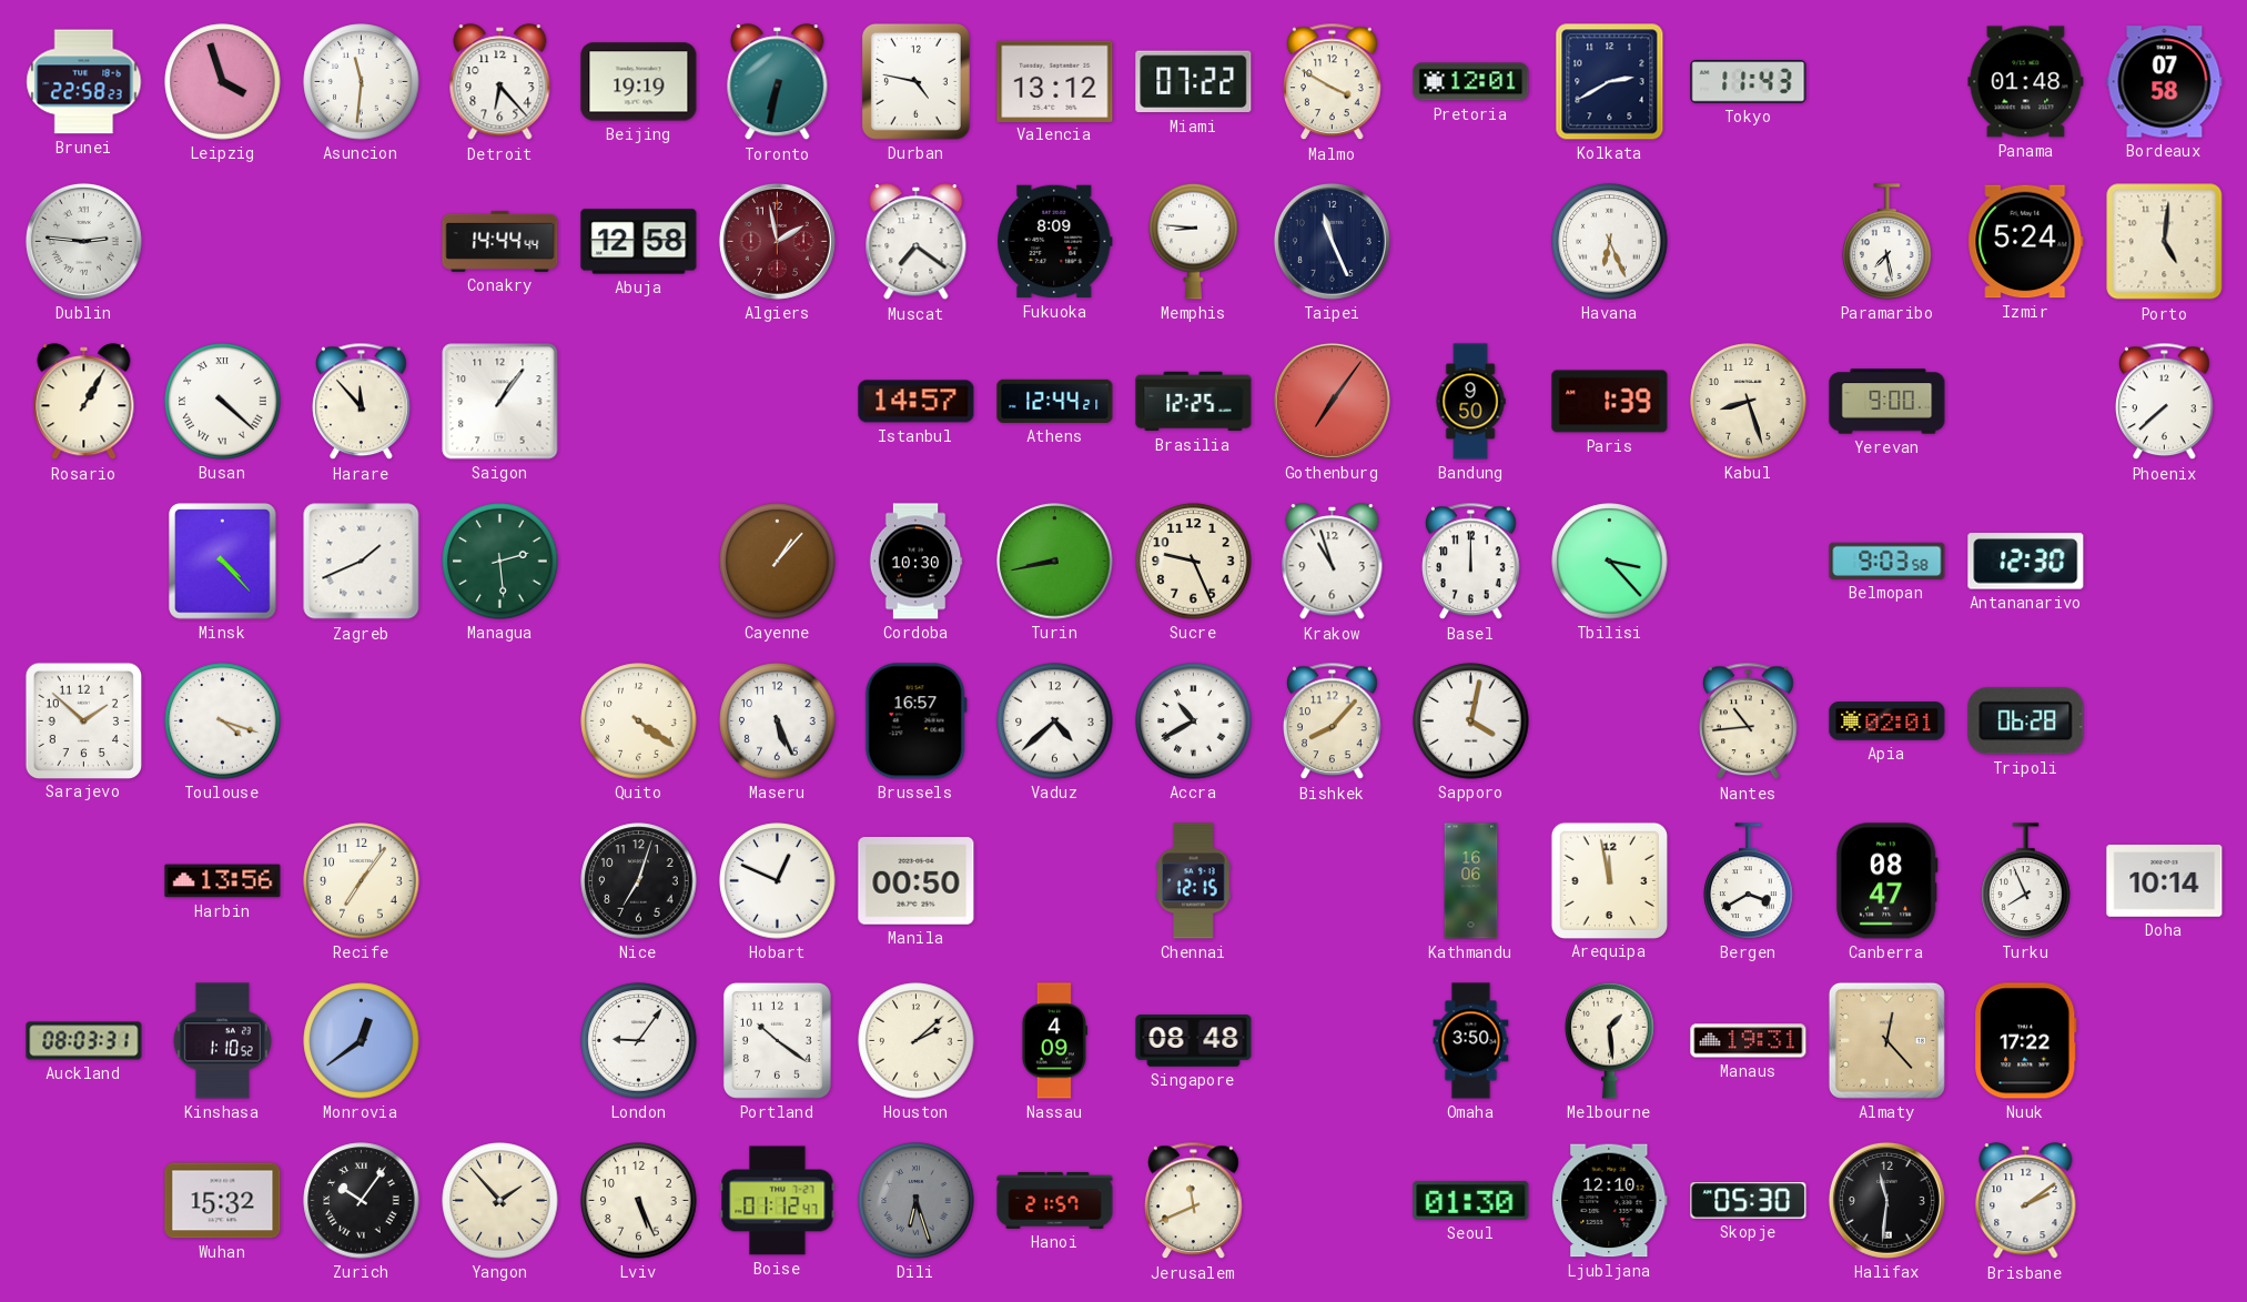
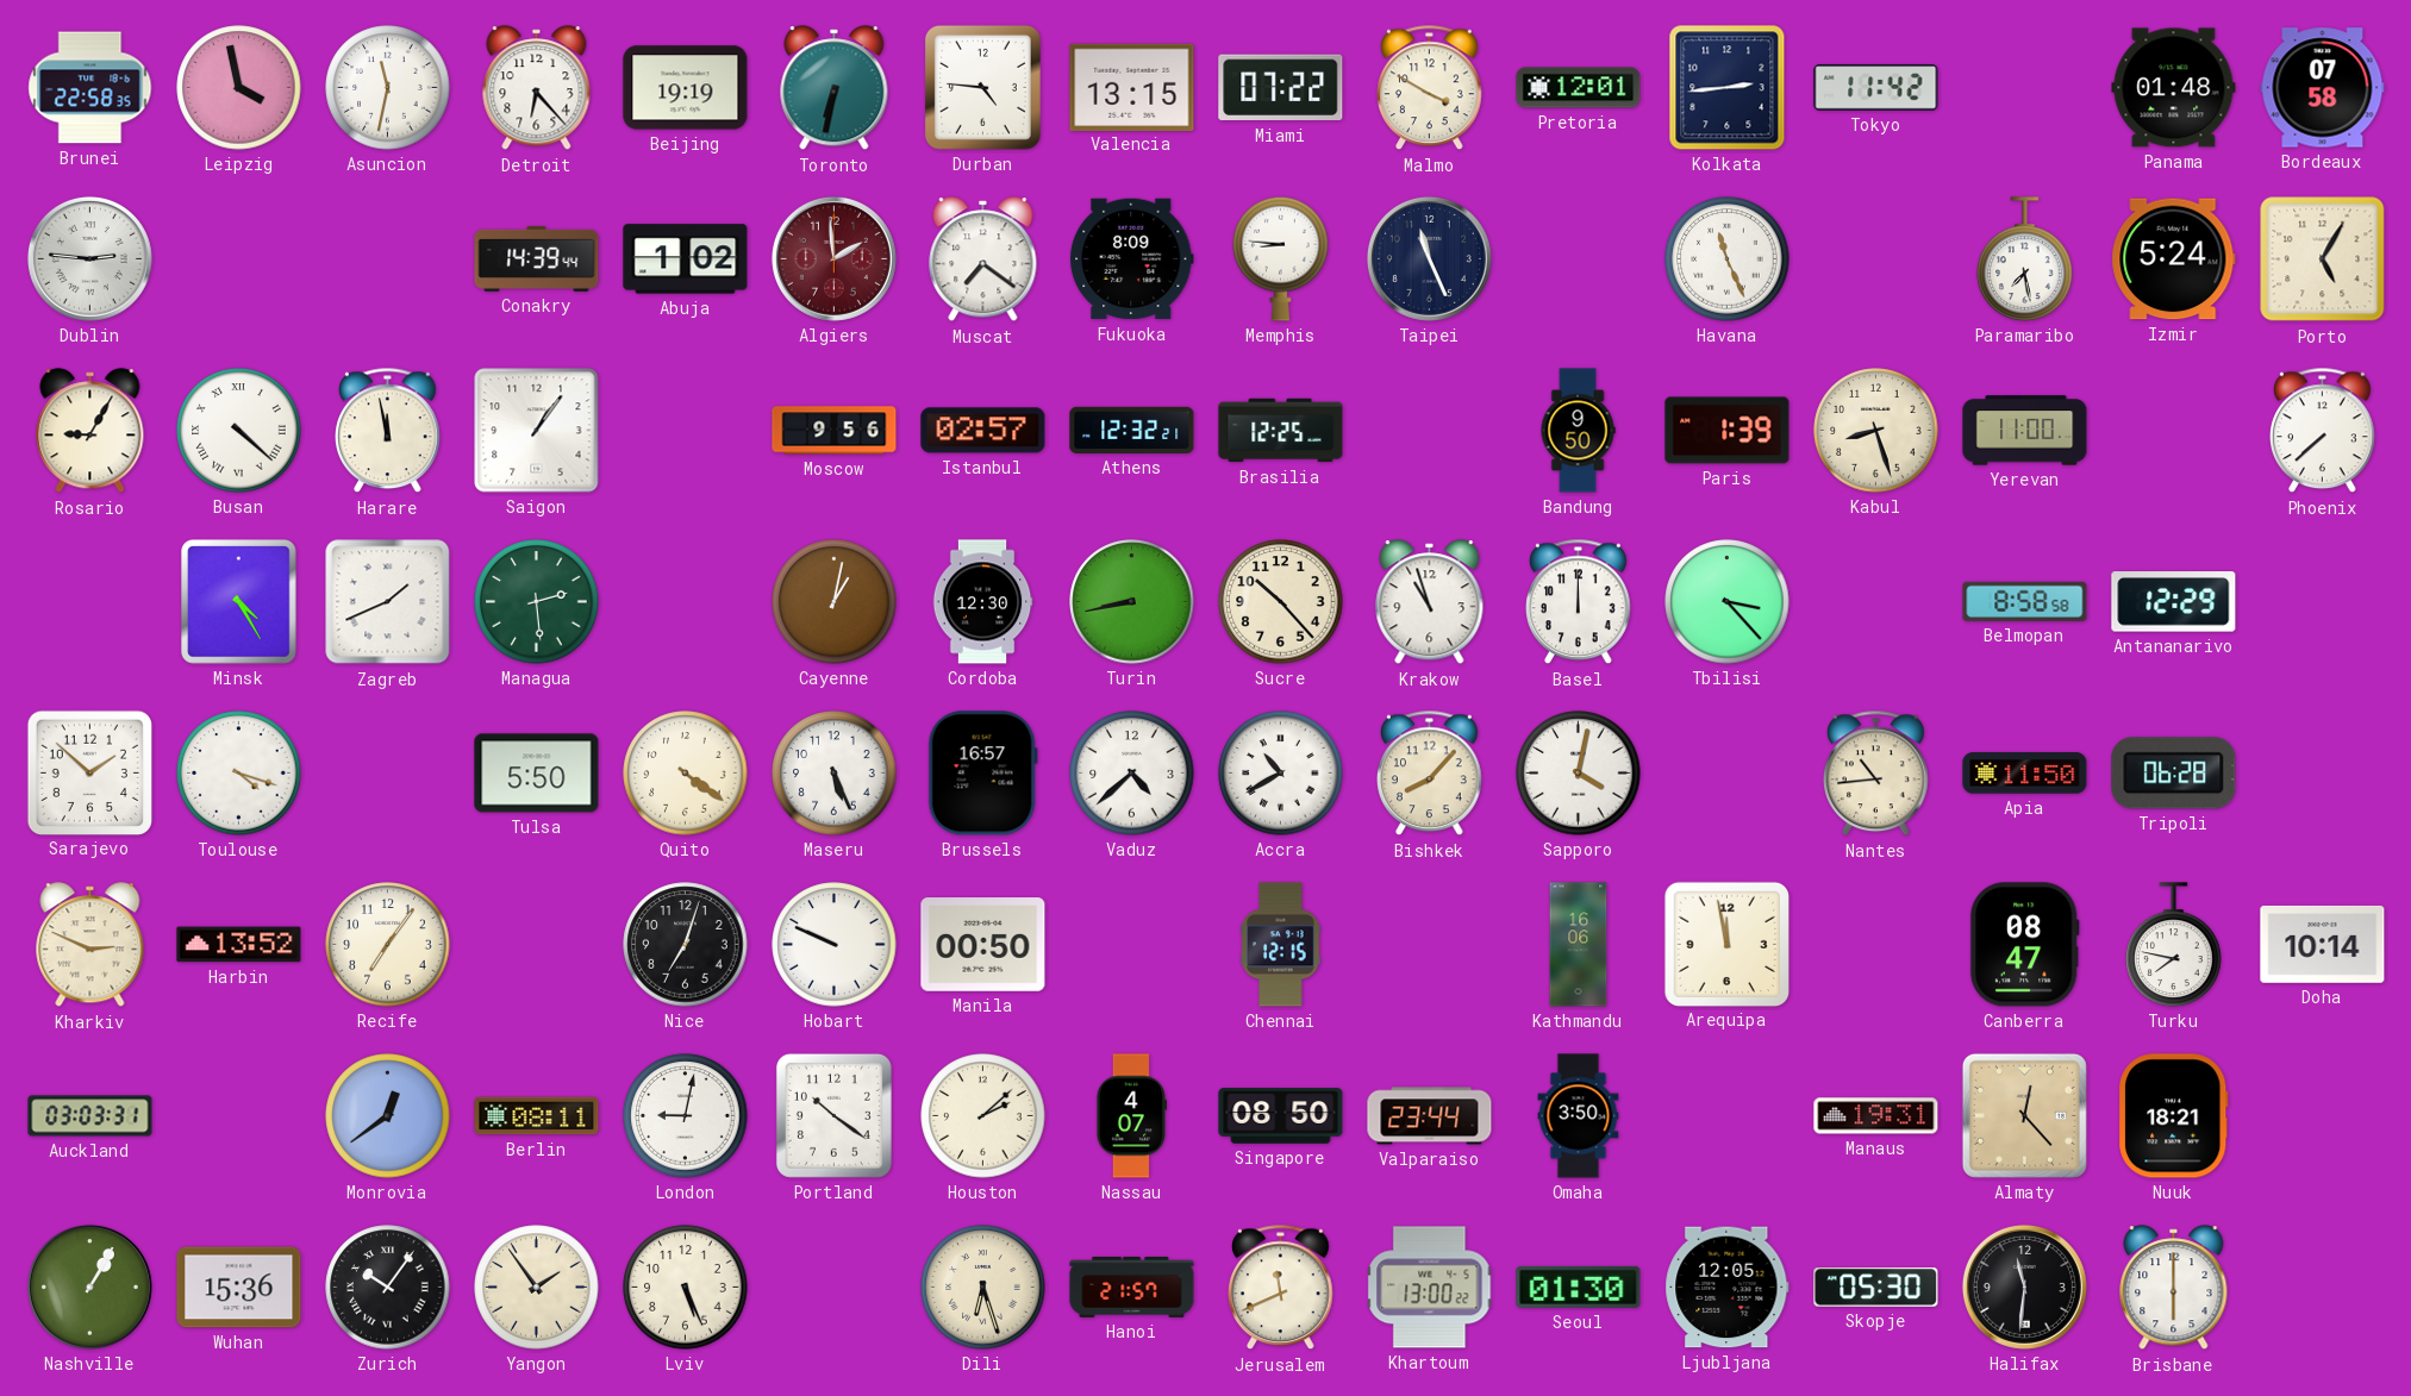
Brunei: 22:58:23 -> 22:58:35 (90, 88)
Leipzig: 3:57 -> 3:58 (239, 88)
Asuncion: 11:31 -> 11:32 (388, 88)
Durban: 4:47 -> 4:46 (982, 87)
Valencia: 13:12 -> 13:15 (1132, 87)
Kolkata: 2:40 -> 2:44 (1728, 88)
Tokyo: 11:43 -> 11:42 (1876, 88)
Conakry: 14:44 -> 14:39 (537, 258)
Abuja: 12:58 -> 1:02 (686, 259)
Algiers: 1:58 -> 1:59 (833, 258)
Havana: 6:26 -> 11:26 (1728, 259)
Porto: 5:01 -> 5:05 (2323, 259)
Rosario: 1:05 -> 9:05 (90, 431)
Harare: 11:53 -> 11:58 (388, 431)
Moscow: none -> 9:56 (835, 431)
Istanbul: 14:57 -> 02:57 (983, 431)
Athens: 12:44 -> 12:32 (1132, 430)
Gothenburg: 7:06 -> none (1332, 401)
Yerevan: 9:00 -> 11:00 (2025, 431)
Minsk: 4:23 -> 4:25 (239, 602)
Cayenne: 1:07 -> 1:02 (835, 602)
Cordoba: 10:30 -> 12:30 (982, 602)
Sucre: 9:26 -> 10:23 (1281, 602)
Belmopan: 9:03 -> 8:58 (2025, 601)
Antananarivo: 12:30 -> 12:29 (2174, 602)
Tulsa: none -> 5:50 (537, 774)
Apia: 02:01 -> 11:50 (2025, 774)
Kharkiv: none -> 2:49 (90, 945)
Harbin: 13:56 -> 13:52 (239, 945)
Hobart: 12:49 -> 9:49 (835, 945)
Bergen: 3:40 -> none (1749, 881)
Turku: 7:56 -> 7:47 (2174, 945)
Auckland: 08:03 -> 03:03 (90, 1116)
Kinshasa: 1:10 -> none (222, 1041)
Berlin: none -> 08:11 (537, 1116)
London: 9:06 -> 9:02 (686, 1116)
Nassau: 4:09 -> 4:07 (1131, 1116)
Singapore: 08:48 -> 08:50 (1281, 1116)
Valparaiso: none -> 23:44 (1430, 1116)
Melbourne: 1:29 -> none (1610, 1040)
Nuuk: 17:22 -> 18:21 (2174, 1116)
Nashville: none -> 1:05 (89, 1287)
Wuhan: 15:32 -> 15:36 (239, 1288)
Yangon: 1:53 -> 1:54 (537, 1288)
Boise: 01:12 -> none (778, 1201)
Dili dial: grey -> cream (983, 1288)
Khartoum: none -> 13:00 (1430, 1288)
Ljubljana: 12:10 -> 12:05 (1728, 1288)
Brisbane: 2:09 -> 6:00 (2174, 1288)
